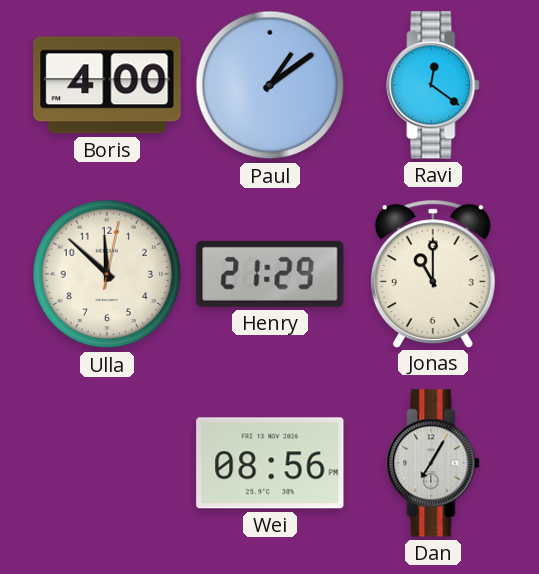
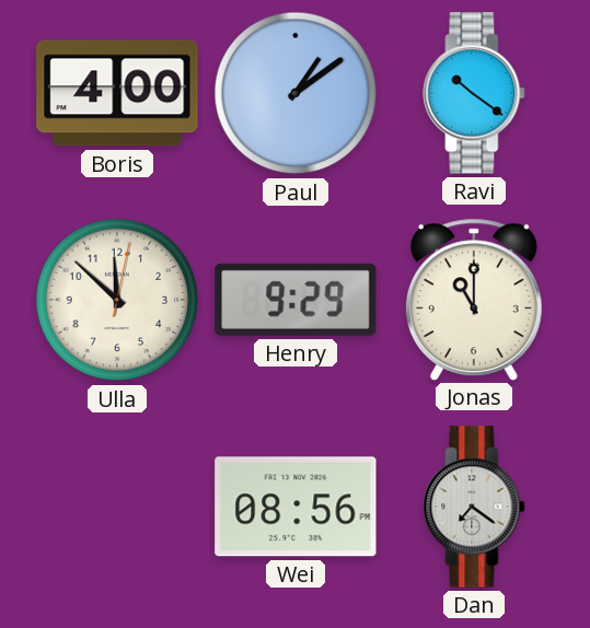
Ravi: 12:21 -> 10:21 (474, 93)
Henry: 21:29 -> 9:29 (296, 300)
Dan: 7:05 -> 7:21 (474, 507)
